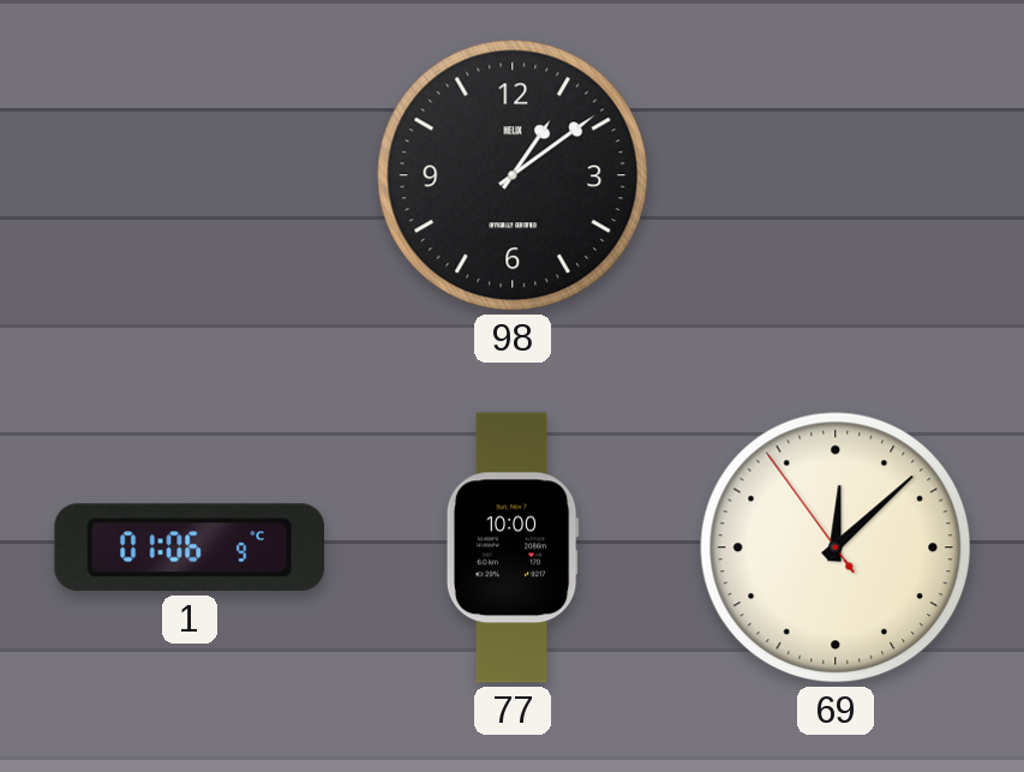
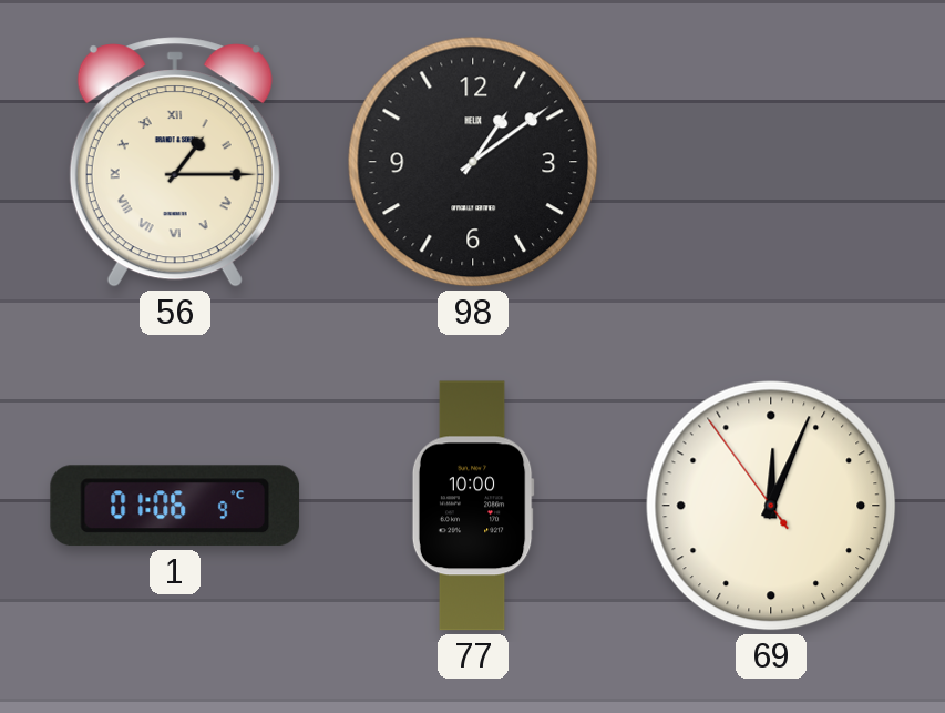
56: none -> 1:15 (175, 162)
69: 12:07 -> 12:03 (771, 506)
